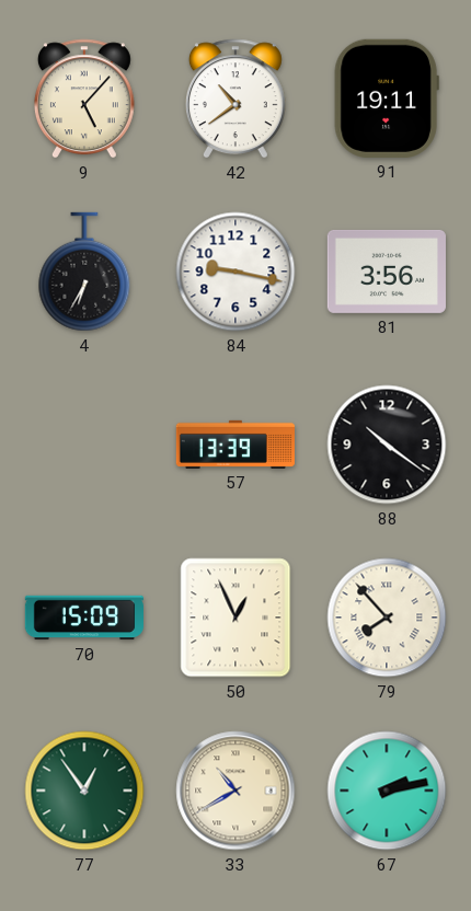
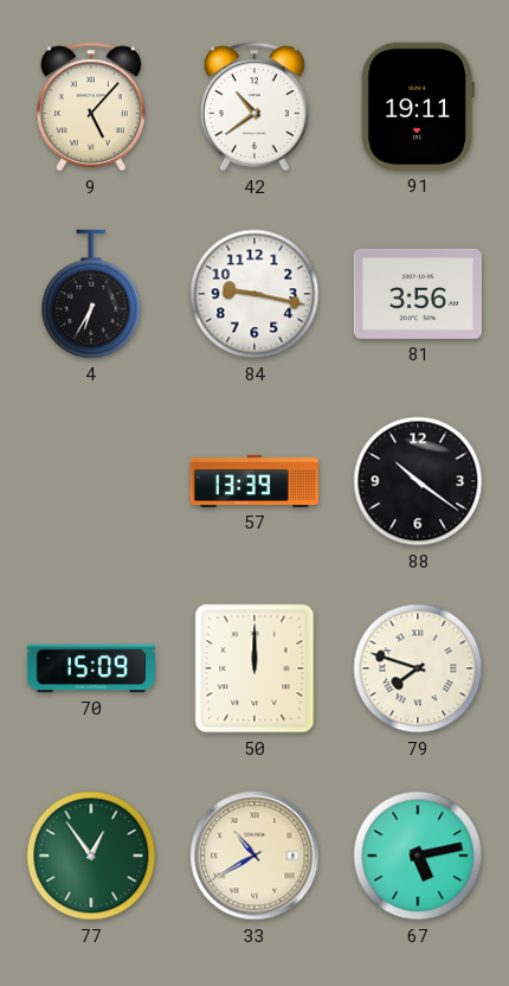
50: 12:56 -> 12:00 (254, 668)
79: 7:53 -> 7:48 (418, 668)
67: 2:13 -> 5:13 (418, 856)
